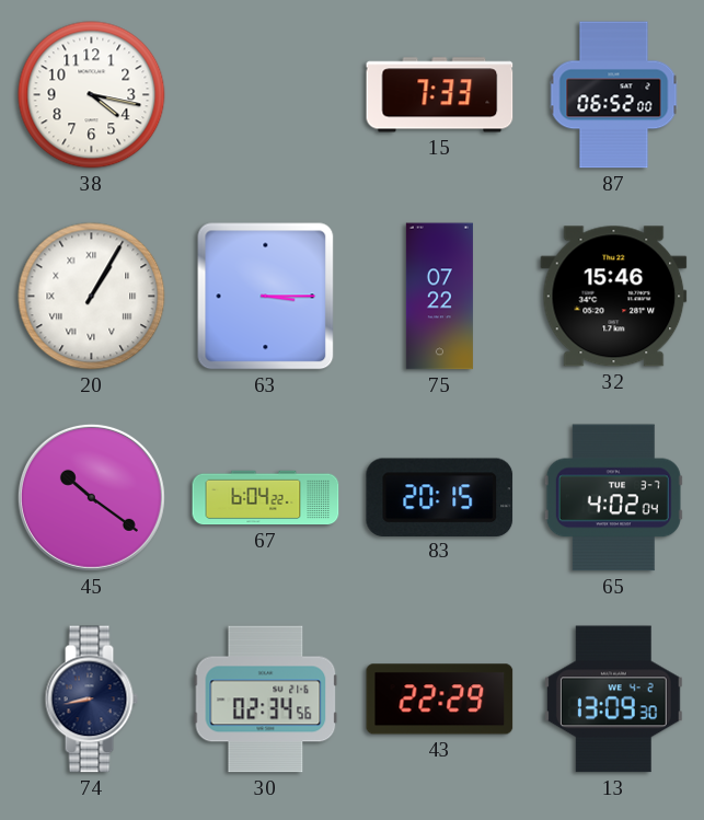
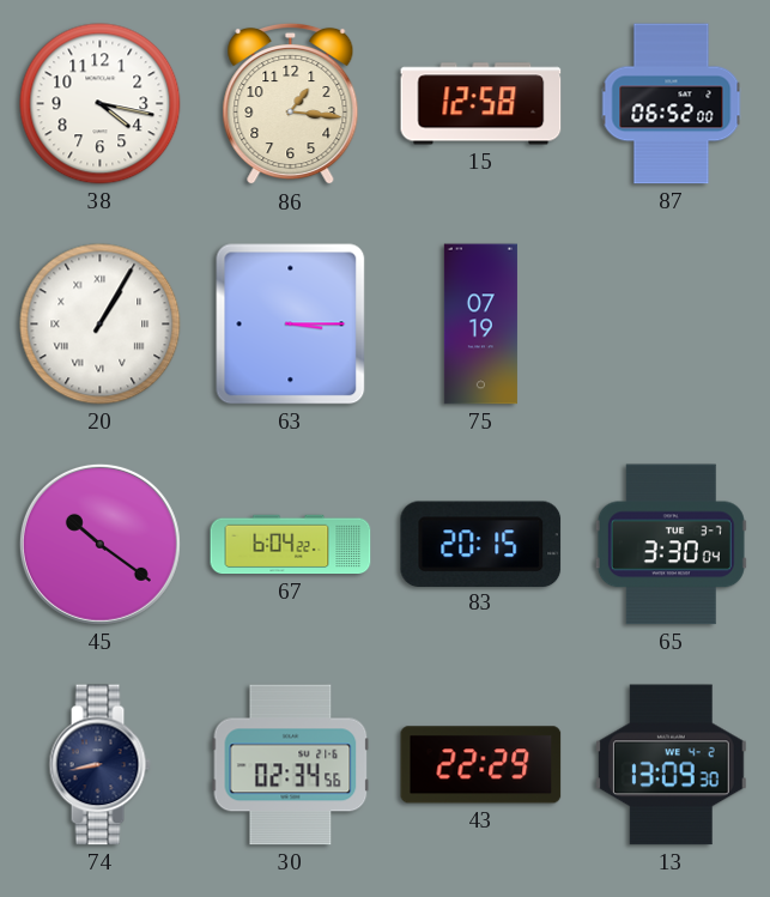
86: none -> 1:16 (291, 104)
15: 7:33 -> 12:58 (481, 104)
75: 07:22 -> 07:19 (480, 325)
32: 15:46 -> none (614, 297)
65: 4:02 -> 3:30 (671, 545)
